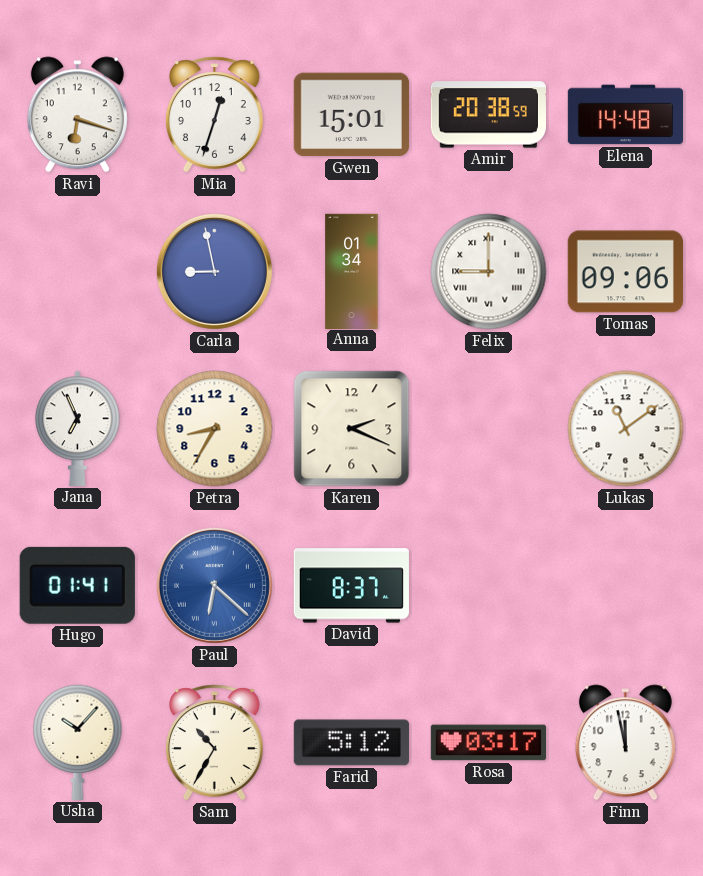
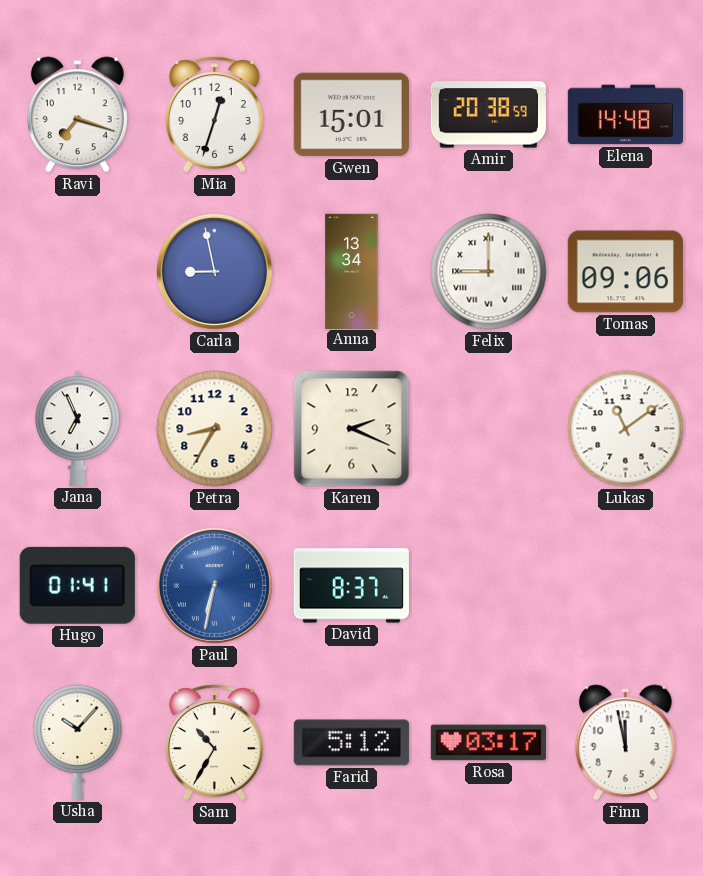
Ravi: 6:18 -> 7:18 (77, 115)
Anna: 01:34 -> 13:34 (352, 271)
Paul: 6:22 -> 6:32 (214, 585)
